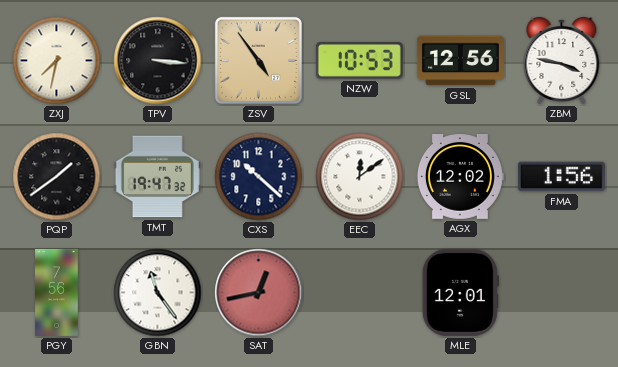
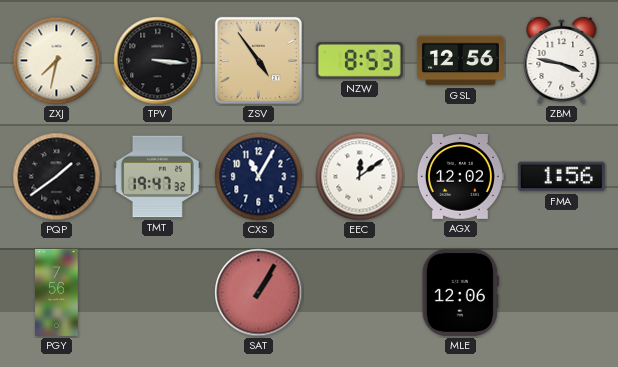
NZW: 10:53 -> 8:53 (359, 61)
CXS: 10:22 -> 11:05 (259, 177)
GBN: 11:24 -> none (158, 293)
SAT: 12:43 -> 1:05 (259, 293)
MLE: 12:01 -> 12:06 (460, 292)
